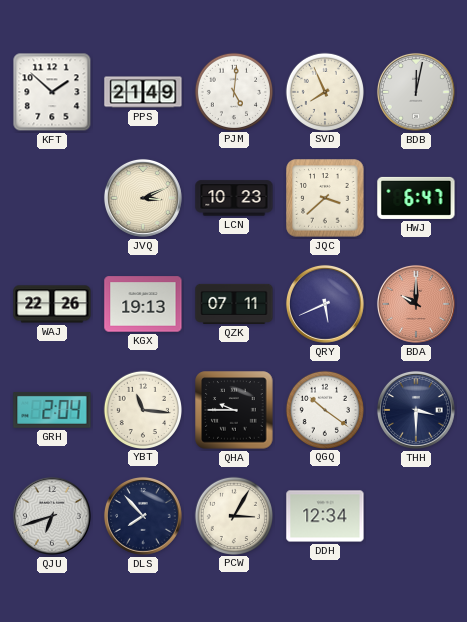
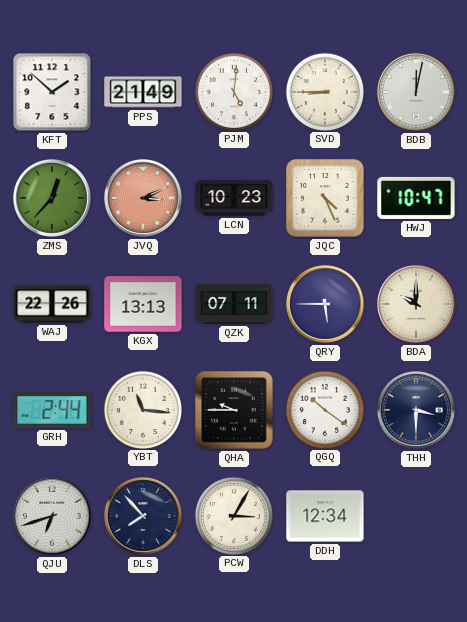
SVD: 7:56 -> 8:45 (324, 91)
ZMS: none -> 12:37 (52, 198)
JVQ dial: cream -> salmon (143, 198)
JQC: 3:38 -> 4:26 (325, 198)
HWJ: 6:47 -> 10:47 (416, 198)
KGX: 19:13 -> 13:13 (143, 304)
QRY: 5:41 -> 5:45 (325, 304)
BDA dial: salmon -> cream (416, 304)
GRH: 2:04 -> 2:44 (52, 410)
